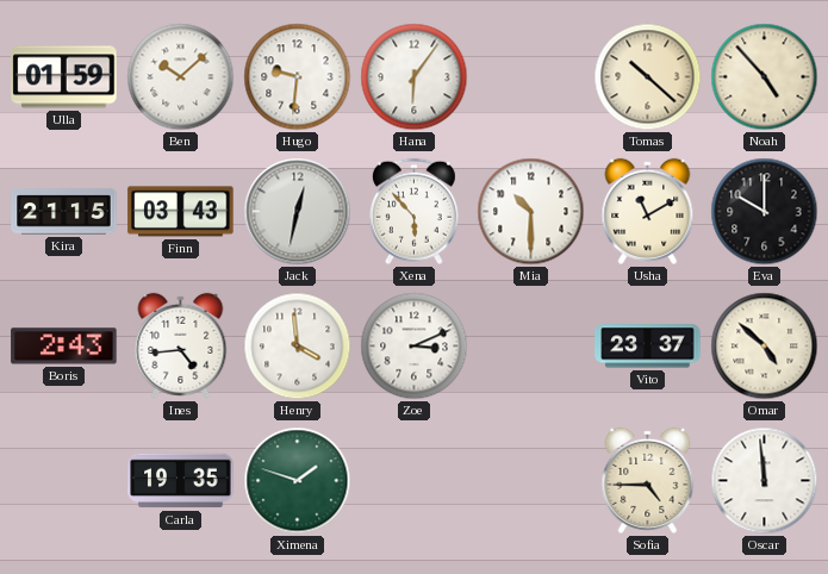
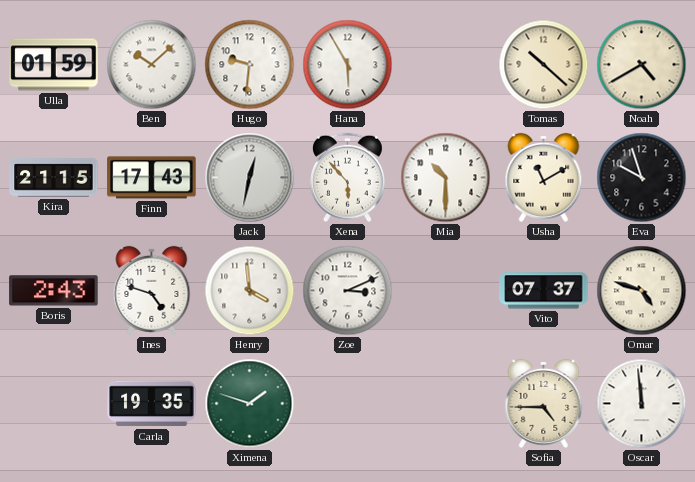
Hana: 6:06 -> 5:55 (348, 65)
Noah: 4:53 -> 4:40 (642, 65)
Finn: 03:43 -> 17:43 (152, 178)
Eva: 10:00 -> 9:57 (642, 178)
Ines: 4:44 -> 4:48 (152, 290)
Vito: 23:37 -> 07:37 (544, 291)
Omar: 4:52 -> 4:48 (642, 291)
